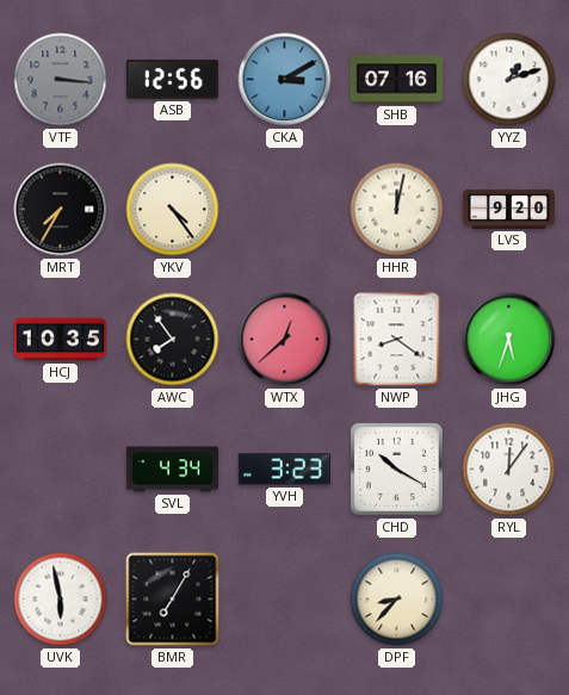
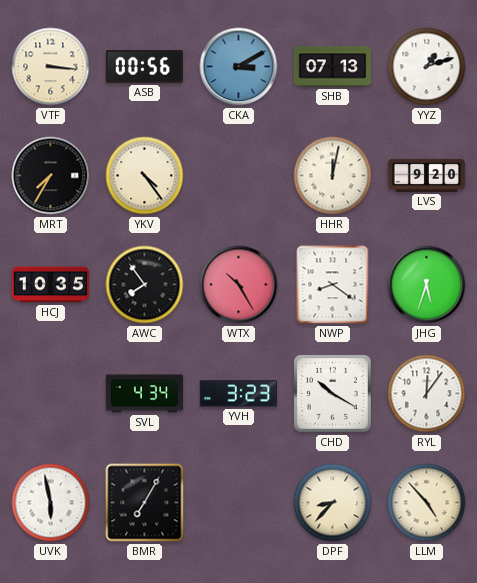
VTF dial: grey -> cream (51, 67)
ASB: 12:56 -> 00:56 (144, 67)
SHB: 07:16 -> 07:13 (333, 67)
WTX: 12:38 -> 10:25 (239, 285)
LLM: none -> 4:53 (427, 503)
